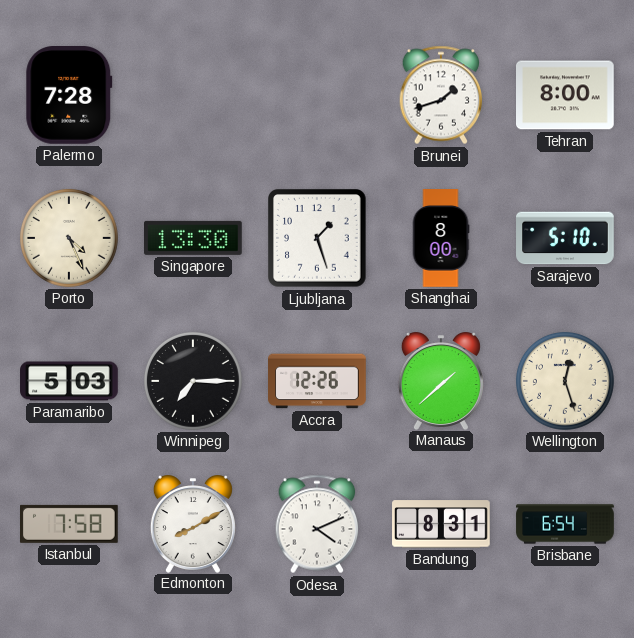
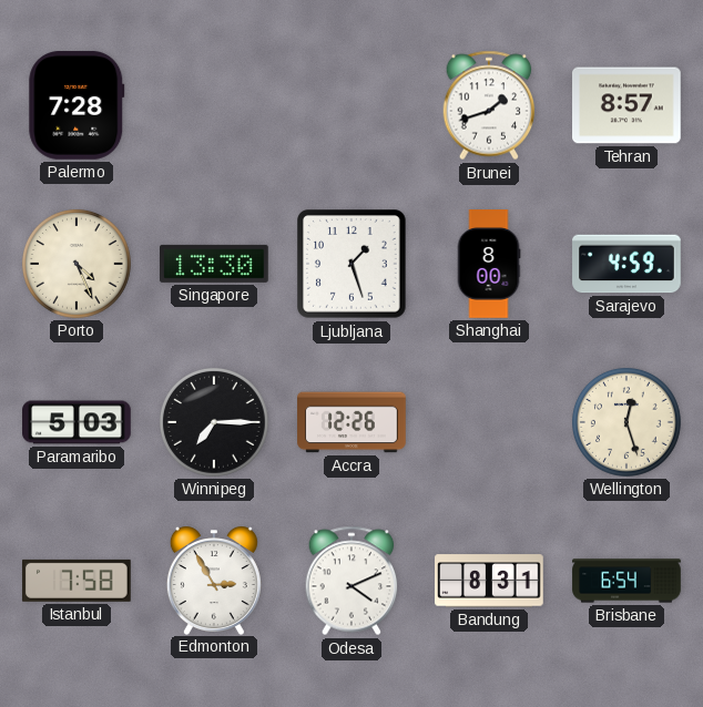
Tehran: 8:00 -> 8:57 (628, 105)
Sarajevo: 5:10 -> 4:59 (626, 264)
Manaus: 1:38 -> none (441, 381)
Edmonton: 8:10 -> 2:55 (214, 581)
